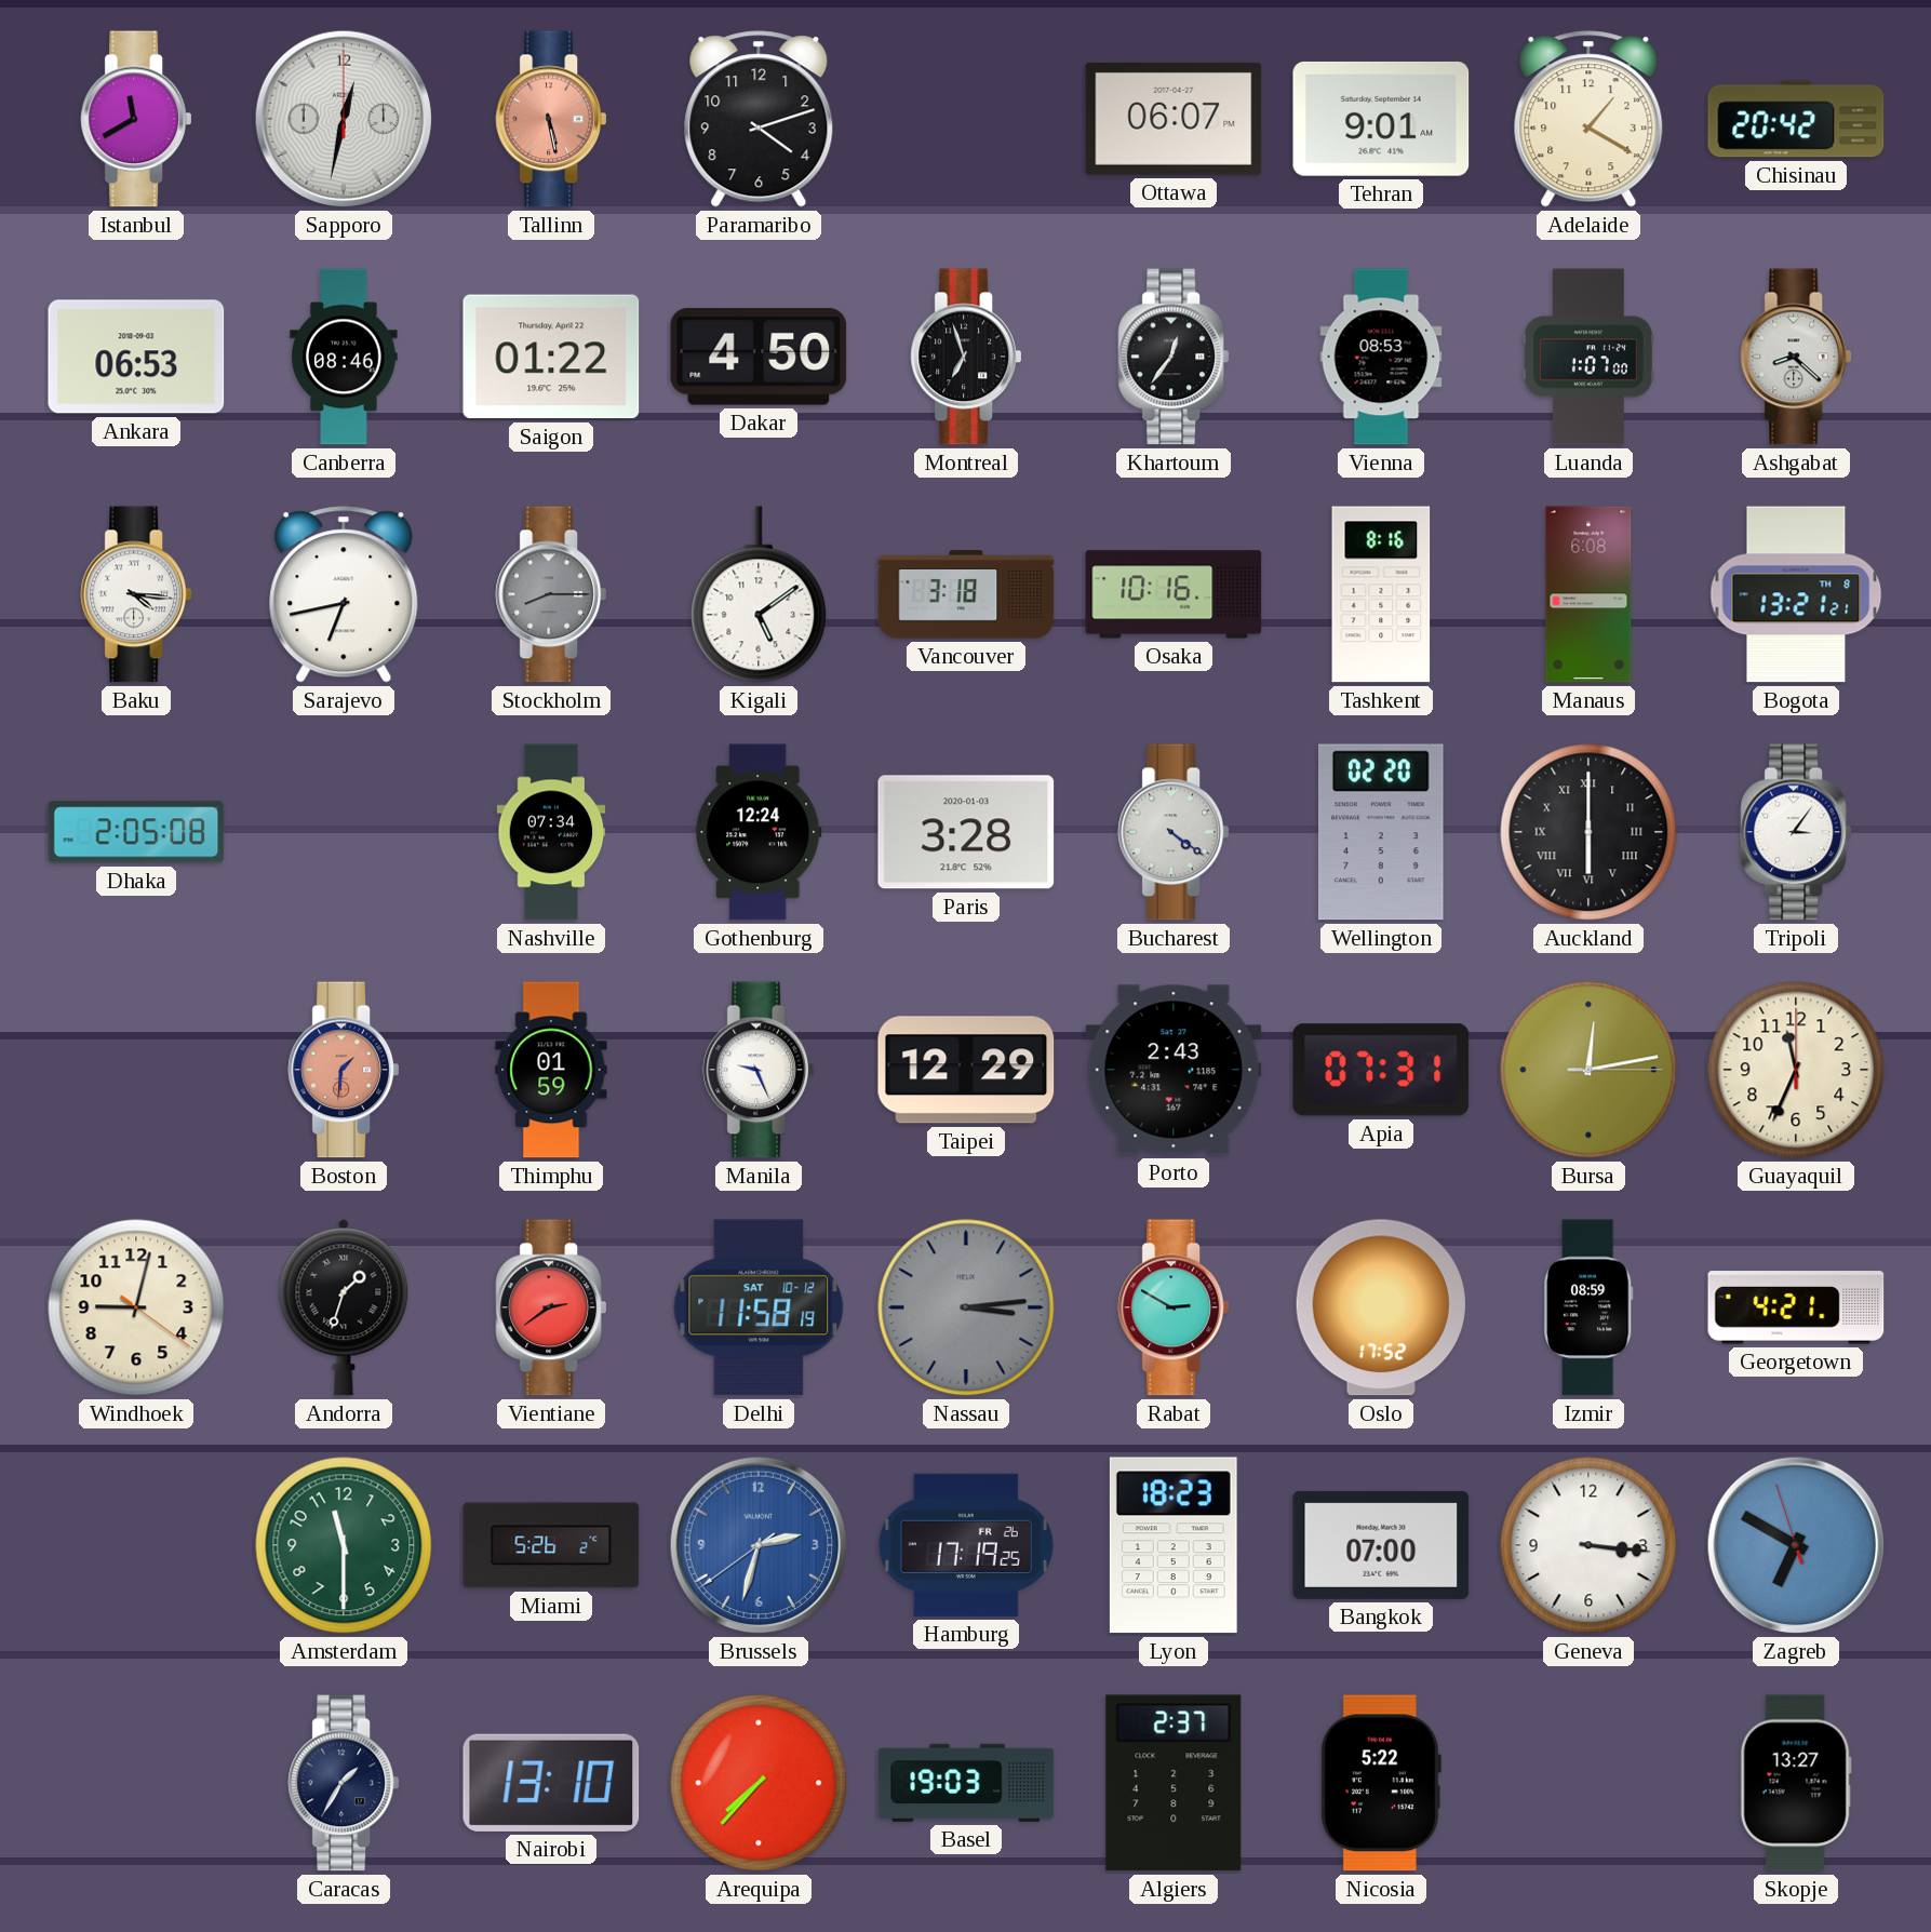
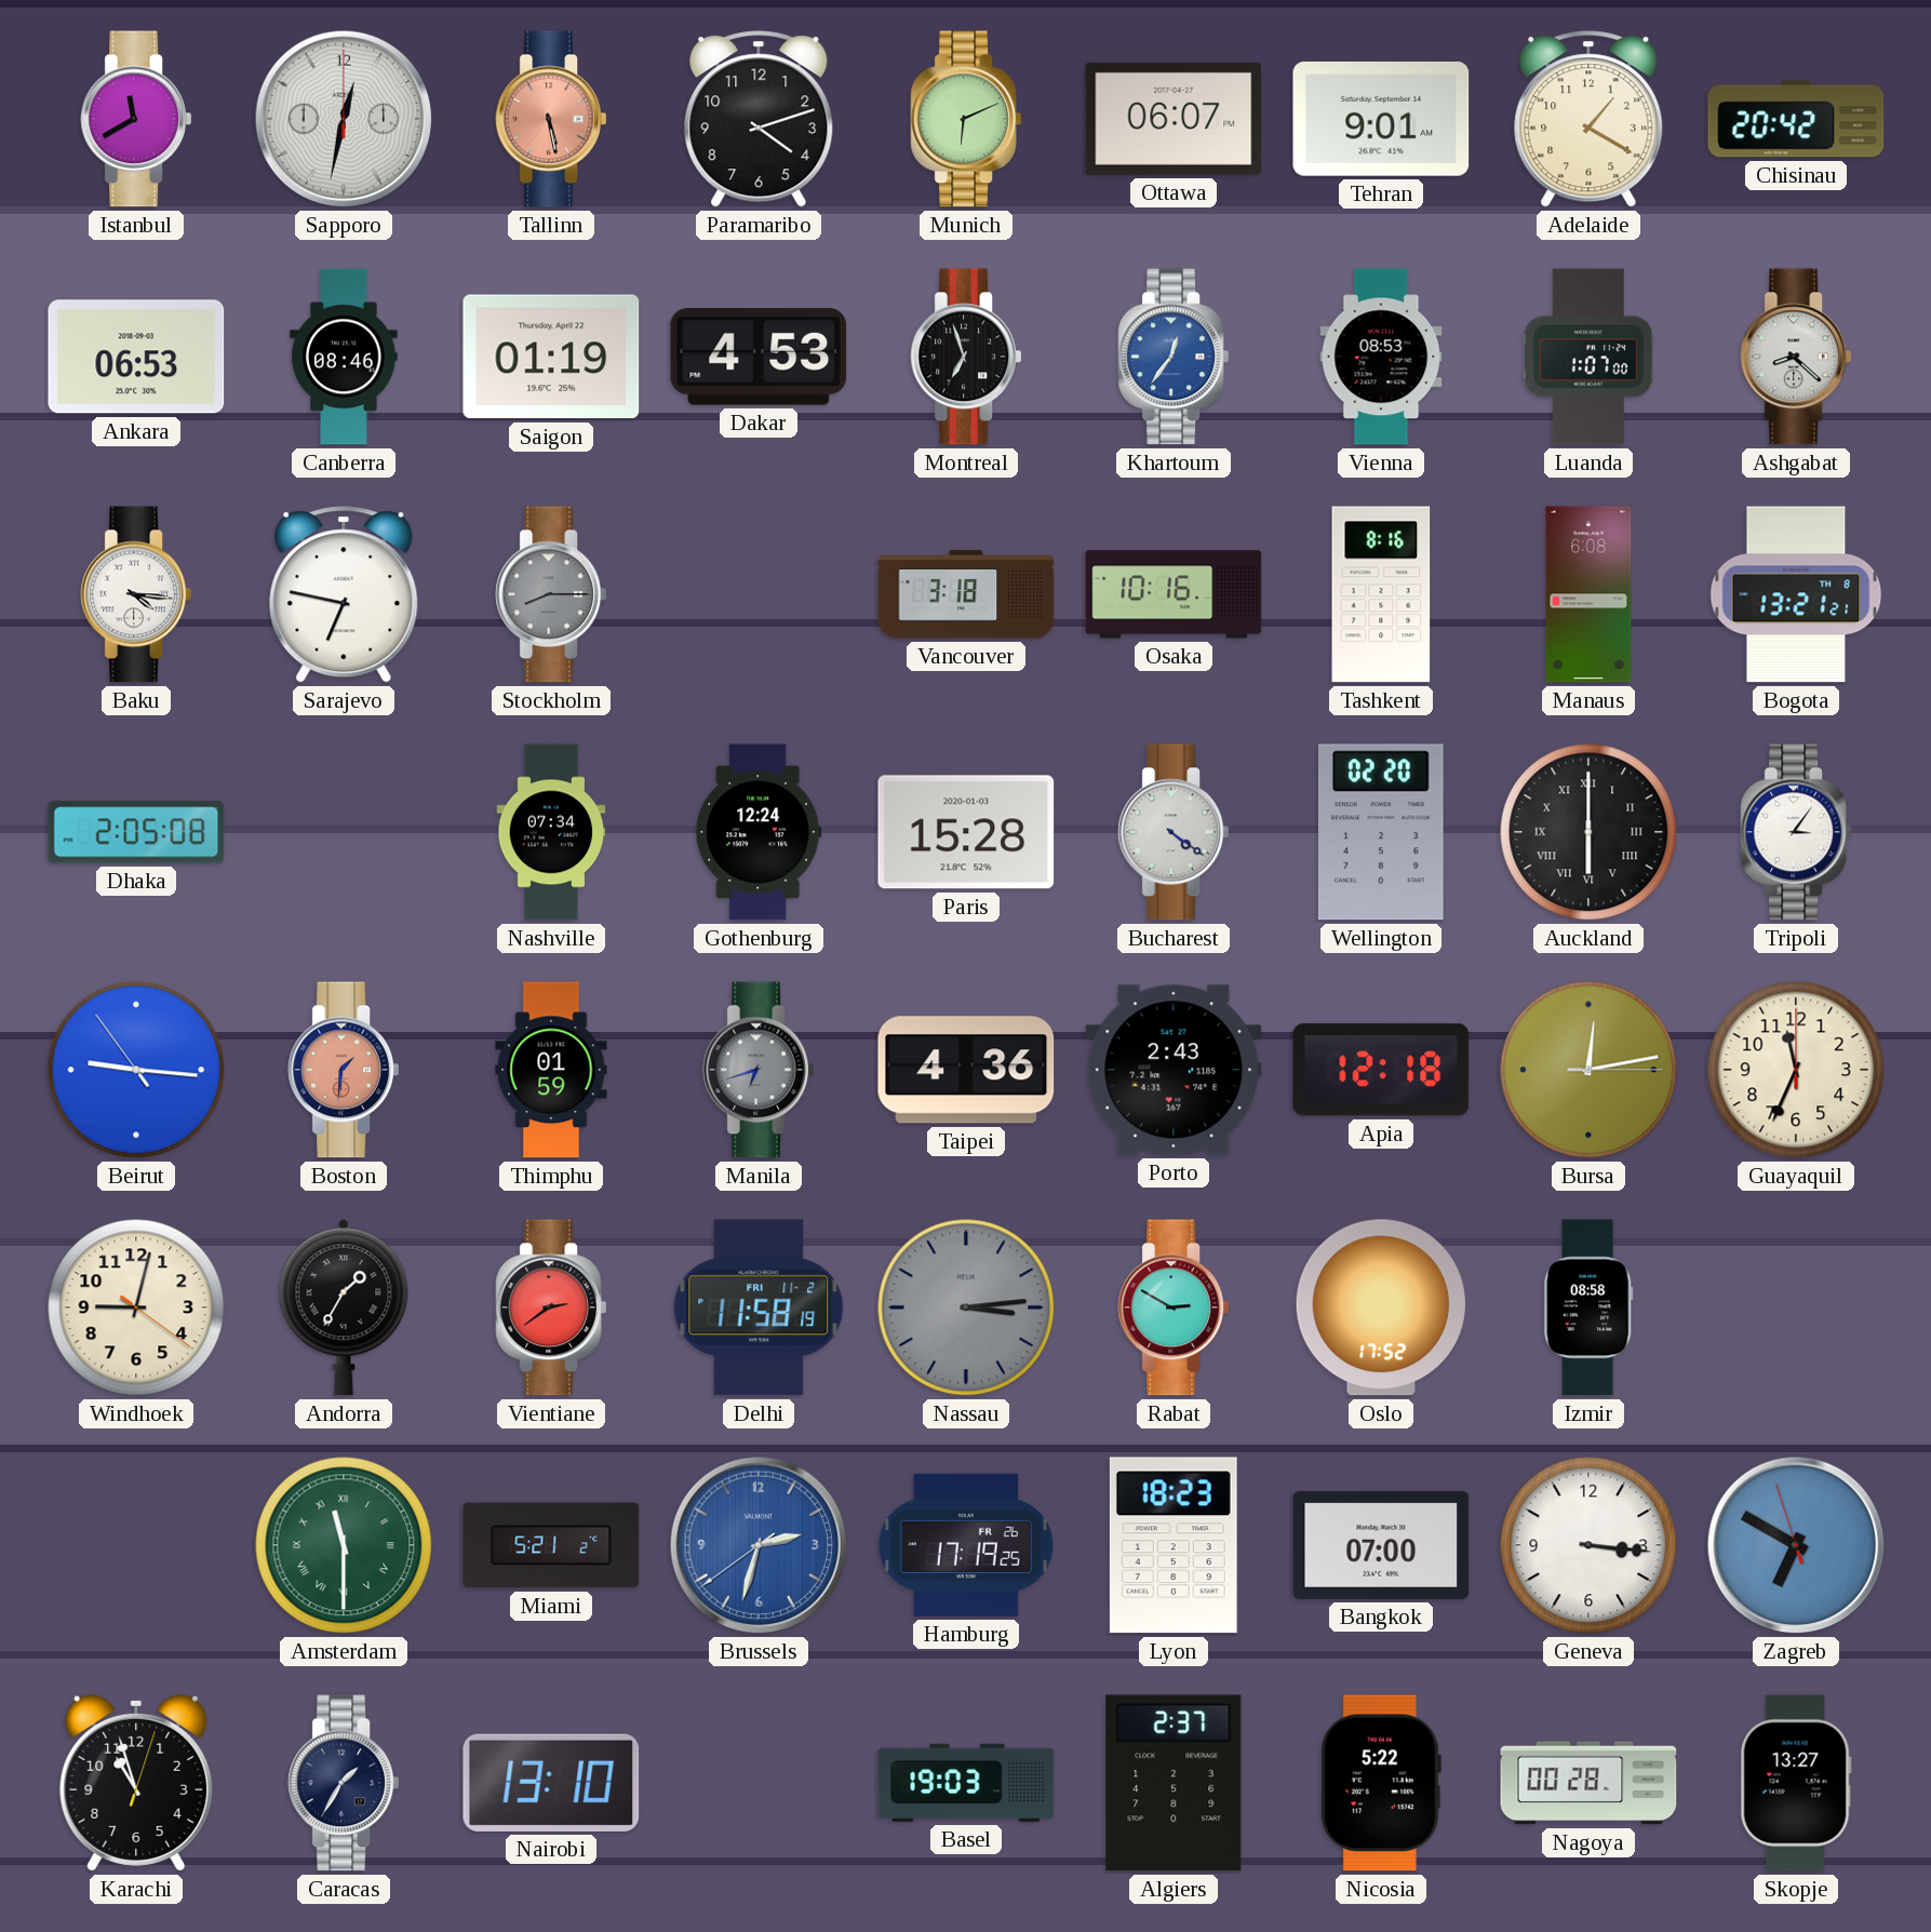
Munich: none -> 6:11 (965, 119)
Saigon: 01:22 -> 01:19 (551, 357)
Dakar: 4:50 -> 4:53 (759, 357)
Khartoum dial: black -> blue (1172, 357)
Sarajevo: 6:43 -> 6:47 (344, 594)
Kigali: 5:09 -> none (759, 594)
Paris: 3:28 -> 15:28 (966, 832)
Beirut: none -> 9:15 (136, 1070)
Manila: 9:26 -> 6:42 (757, 1070)
Manila dial: white -> grey (757, 1070)
Taipei: 12:29 -> 4:36 (966, 1070)
Apia: 07:31 -> 12:18 (1381, 1070)
Andorra: 1:33 -> 1:35 (344, 1307)
Delhi date: SAT 10-12 -> FRI 11-2 (759, 1307)
Izmir: 08:59 -> 08:58 (1588, 1307)
Georgetown: 4:21 -> none (1796, 1307)
Amsterdam numerals: Arabic -> Roman (344, 1545)
Miami: 5:26 -> 5:21 (551, 1545)
Karachi: none -> 10:57 (136, 1783)
Arequipa: 7:37 -> none (759, 1783)
Nagoya: none -> 00:28 (1588, 1783)
